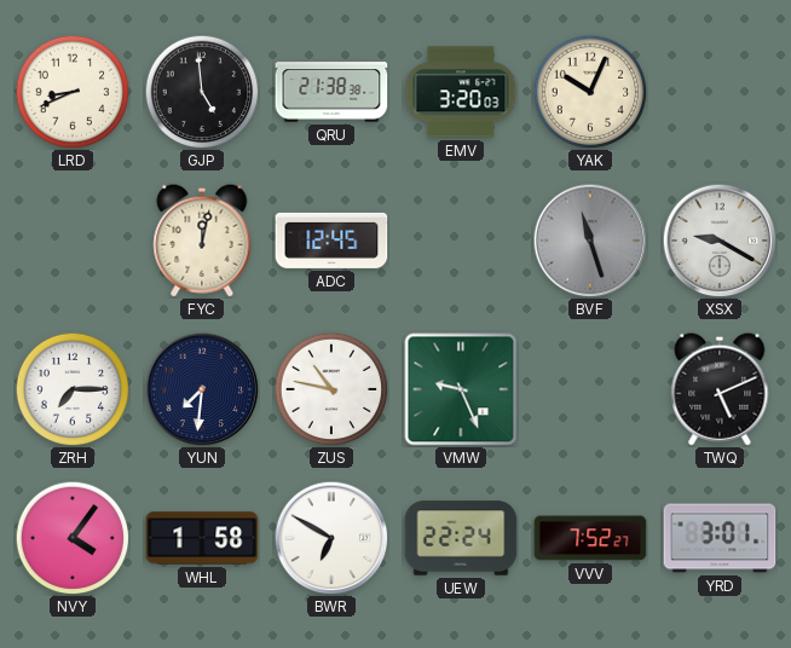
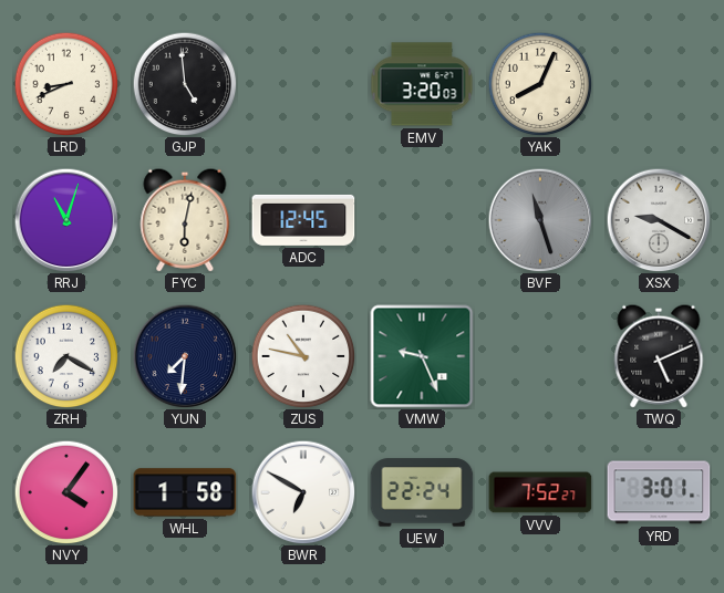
QRU: 21:38 -> none (331, 92)
YAK: 10:04 -> 8:04 (540, 84)
RRJ: none -> 11:03 (66, 220)
FYC: 12:02 -> 6:02 (185, 220)
ZRH: 7:15 -> 7:20 (66, 356)
